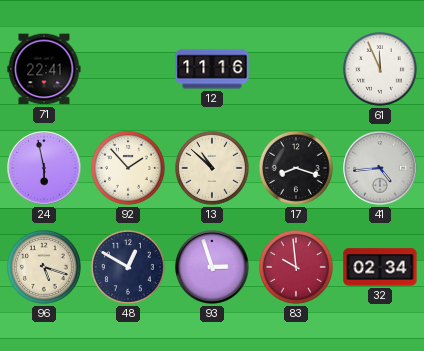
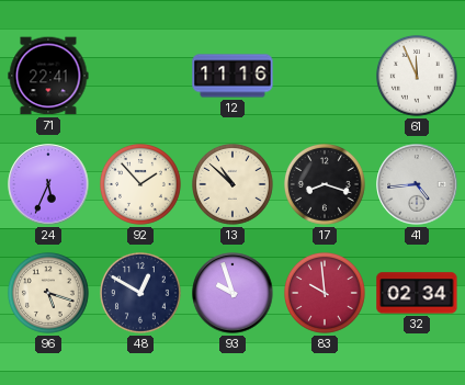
24: 5:58 -> 5:34 (48, 184)
93: 2:57 -> 9:57 (232, 293)
